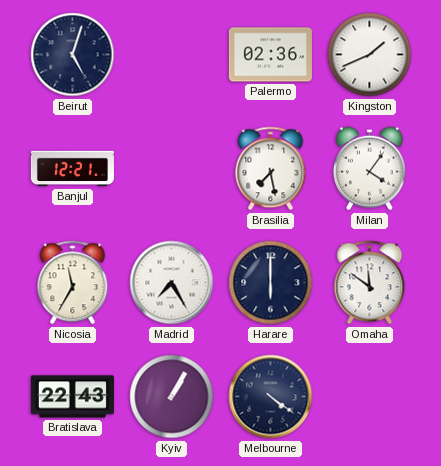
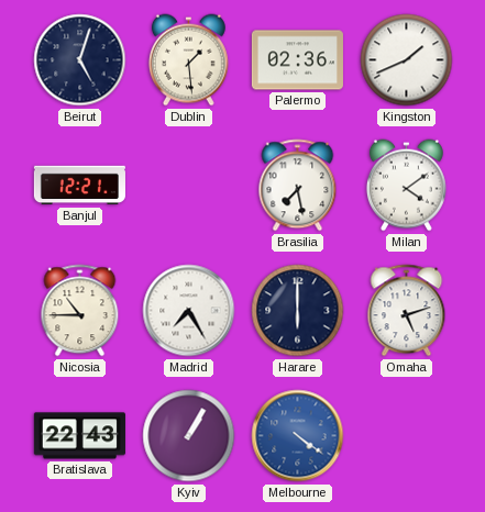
Dublin: none -> 1:29 (188, 60)
Milan: 4:06 -> 4:09 (406, 186)
Nicosia: 11:35 -> 10:45 (80, 311)
Omaha: 11:51 -> 5:12 (407, 311)
Melbourne dial: navy -> blue (298, 436)
